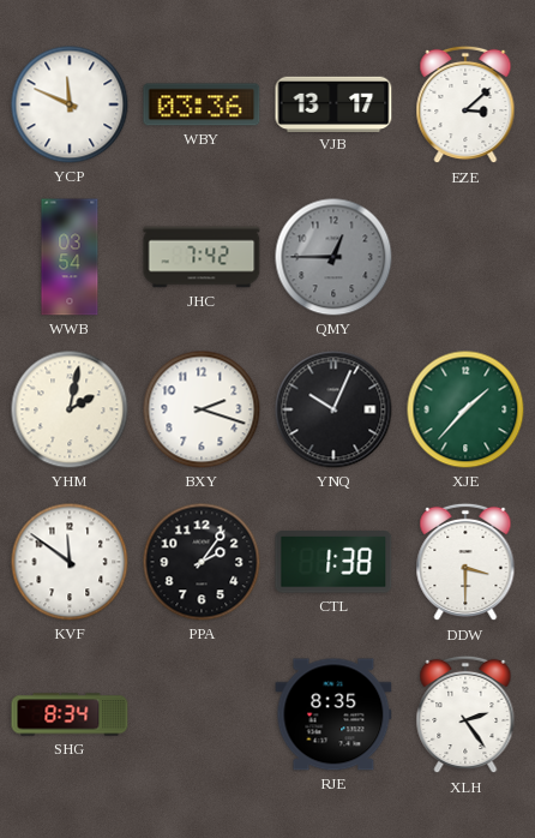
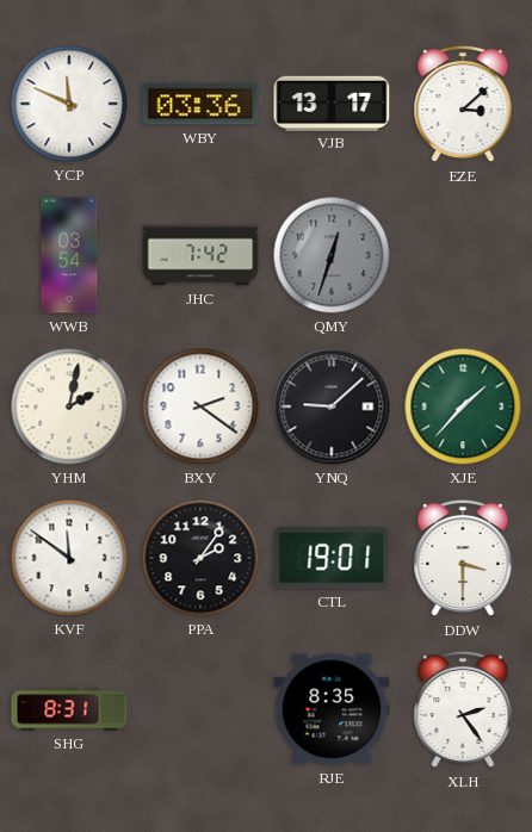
QMY: 12:45 -> 12:33 (332, 255)
BXY: 2:18 -> 2:21 (200, 406)
YNQ: 10:04 -> 9:08 (332, 406)
CTL: 1:38 -> 19:01 (332, 558)
SHG: 8:34 -> 8:31 (69, 709)
